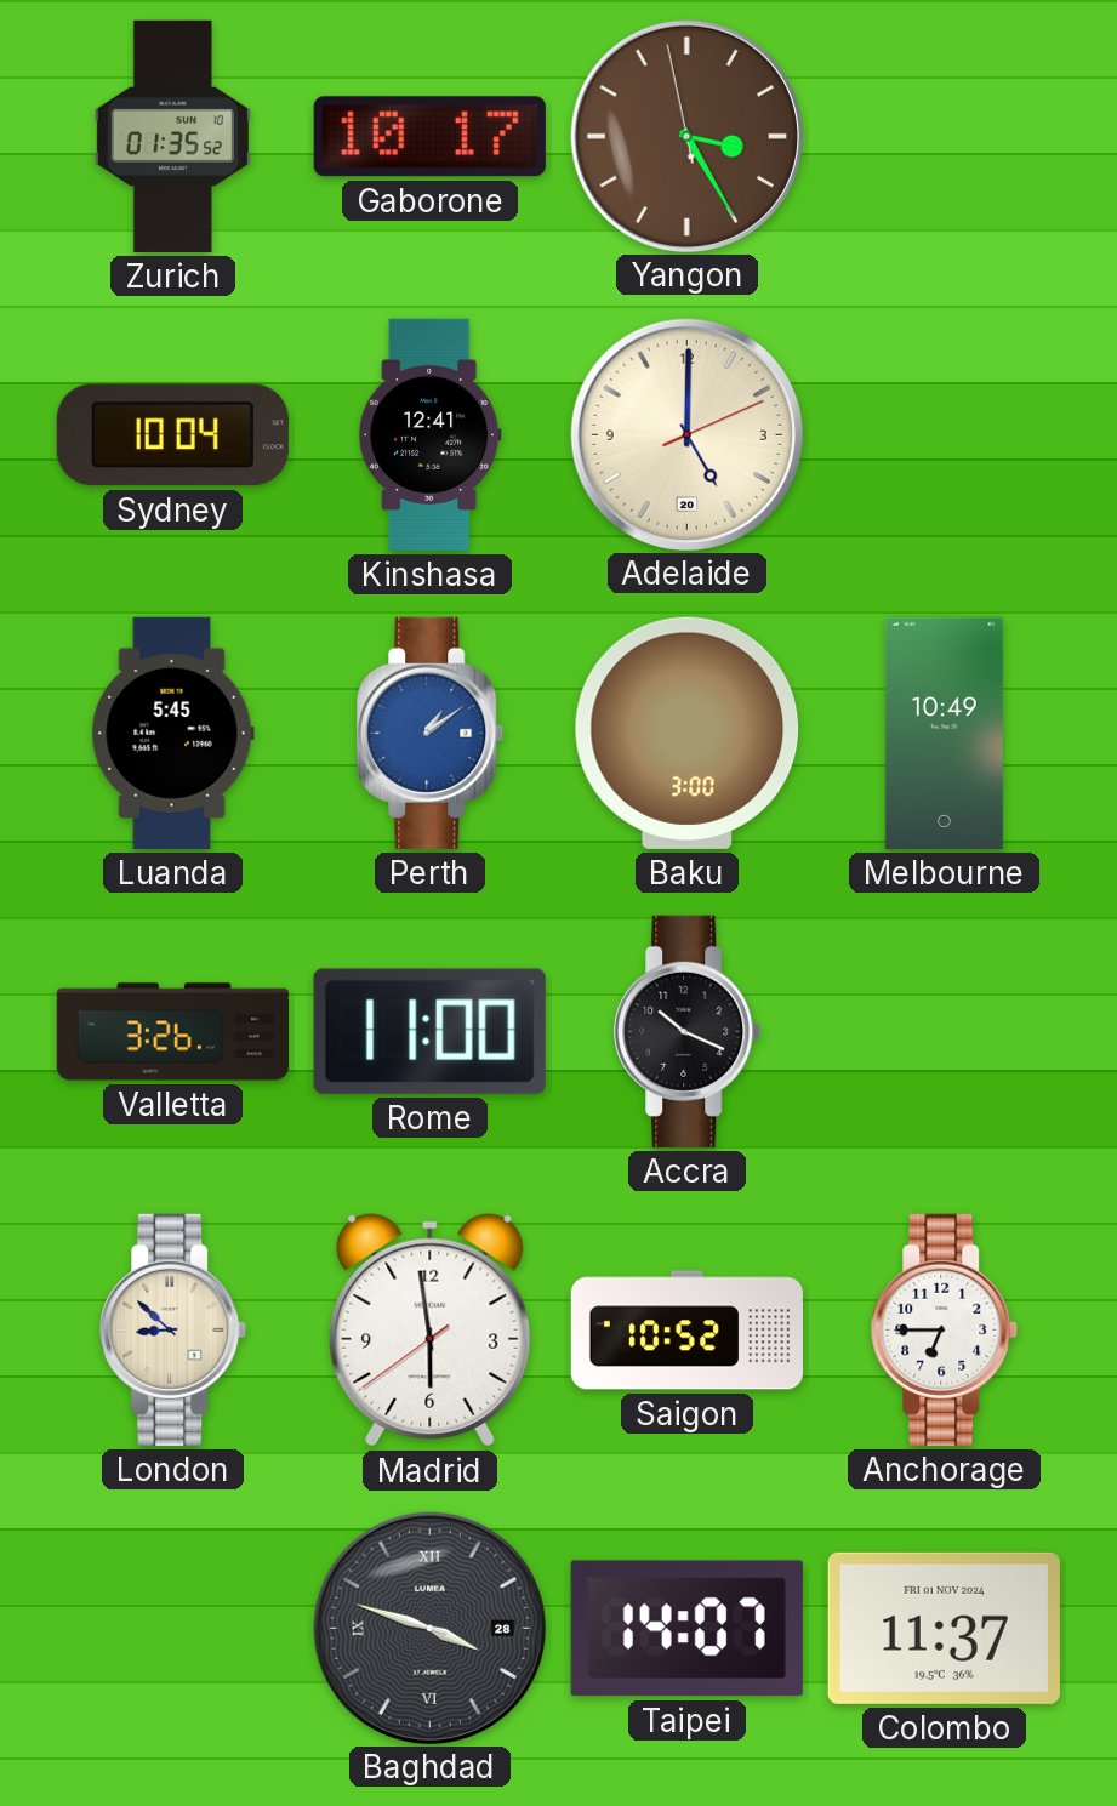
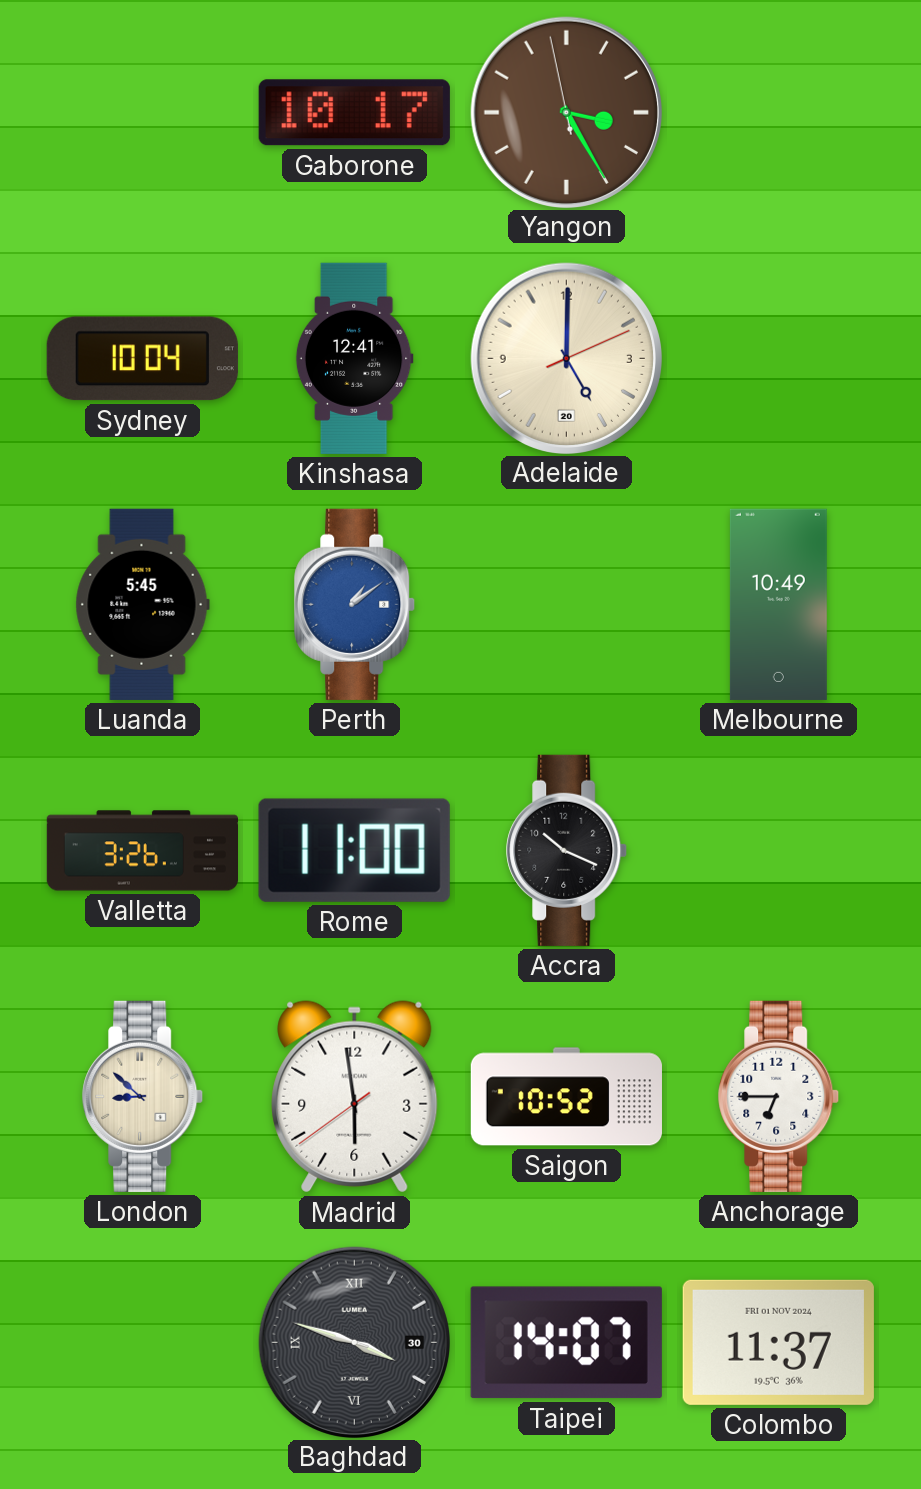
Zurich: 01:35 -> none (172, 136)
Baku: 3:00 -> none (688, 733)
Baghdad date: 28 -> 30 (354, 1342)
